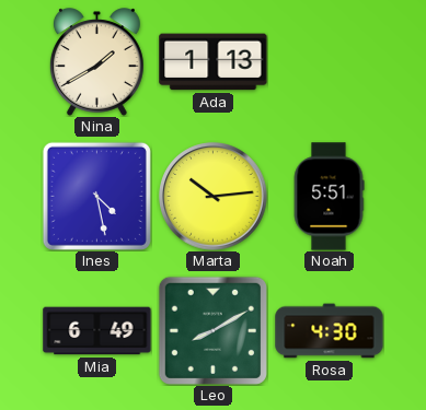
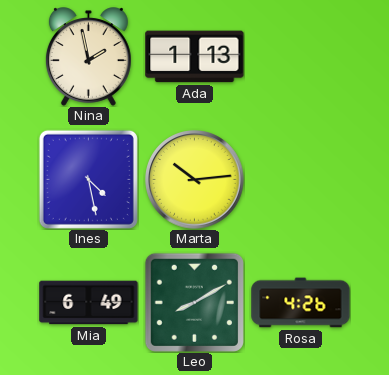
Nina: 1:40 -> 1:58 (88, 57)
Noah: 5:51 -> none (329, 197)
Rosa: 4:30 -> 4:26 (301, 303)
